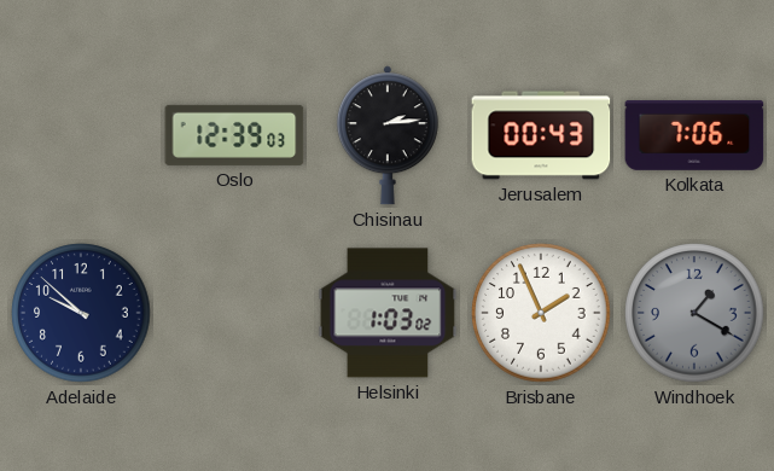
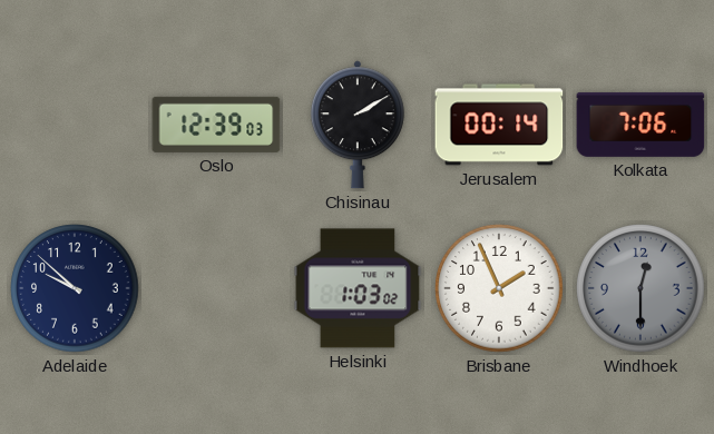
Chisinau: 2:14 -> 2:10 (358, 125)
Jerusalem: 00:43 -> 00:14 (499, 125)
Windhoek: 1:20 -> 12:30 (640, 288)
